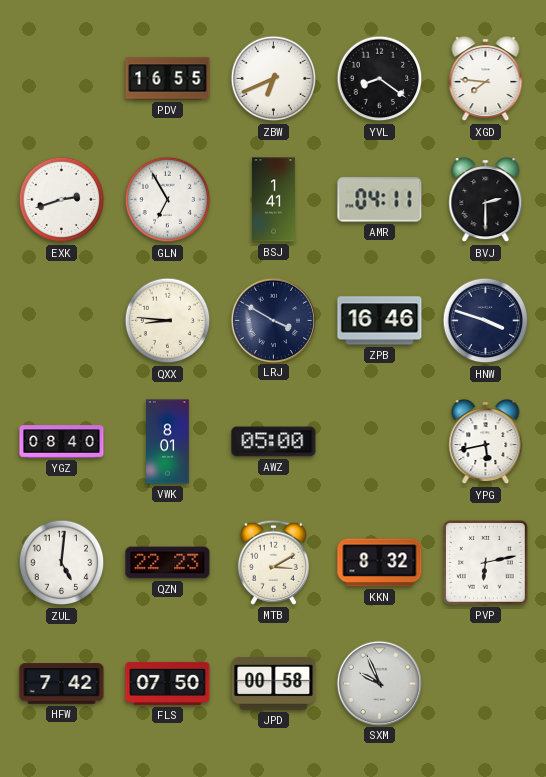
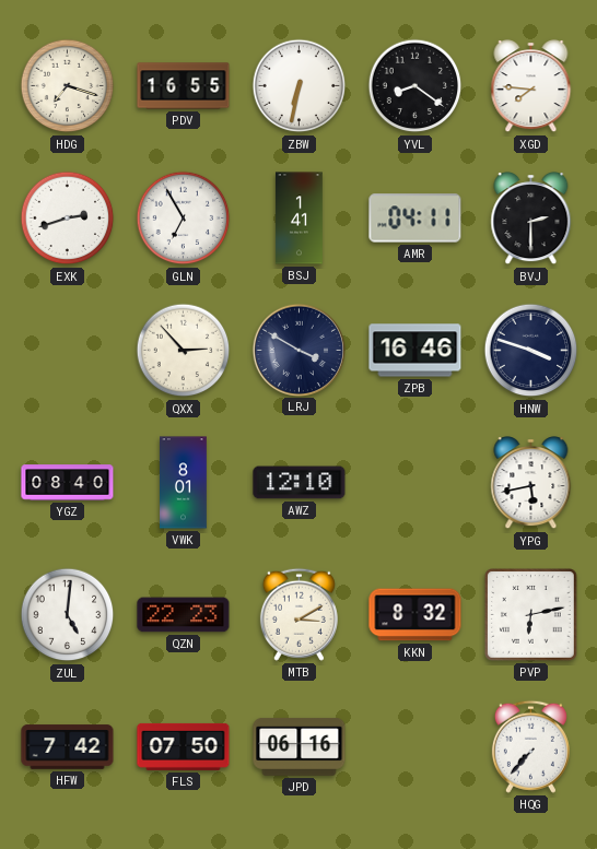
HDG: none -> 7:18 (68, 86)
ZBW: 6:41 -> 6:32 (300, 86)
QXX: 8:46 -> 2:53 (184, 351)
AWZ: 05:00 -> 12:10 (300, 483)
JPD: 00:58 -> 06:16 (300, 746)
SXM: 9:56 -> none (379, 683)
HQG: none -> 7:37 (530, 746)
